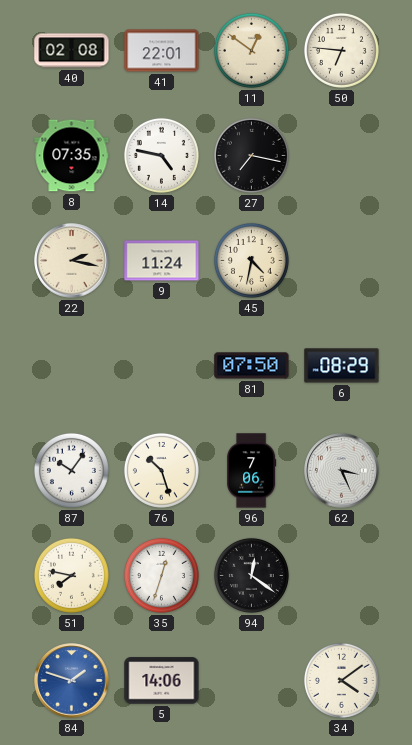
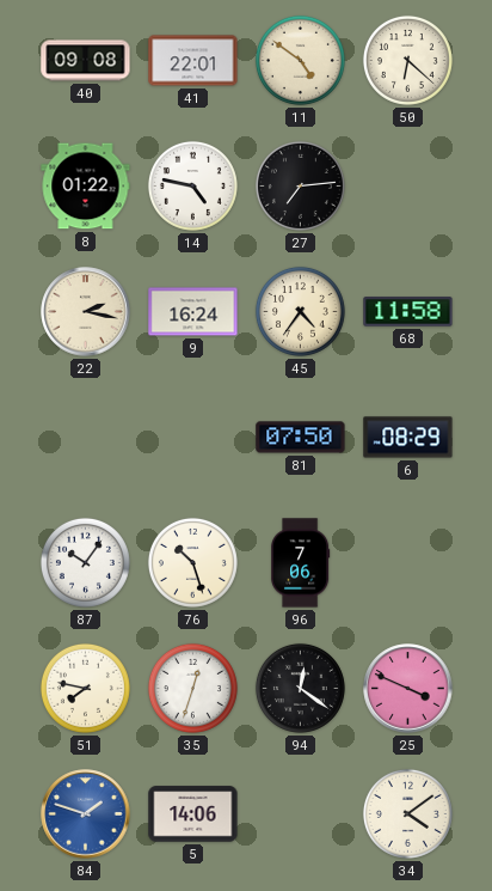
40: 02:08 -> 09:08 (86, 61)
11: 12:51 -> 4:51 (300, 60)
50: 6:46 -> 6:22 (407, 60)
8: 07:35 -> 01:22 (86, 187)
27: 7:17 -> 7:14 (300, 185)
9: 11:24 -> 16:24 (193, 312)
45: 4:32 -> 4:36 (300, 311)
68: none -> 11:58 (408, 312)
62: 3:26 -> none (342, 471)
25: none -> 3:49 (408, 689)
